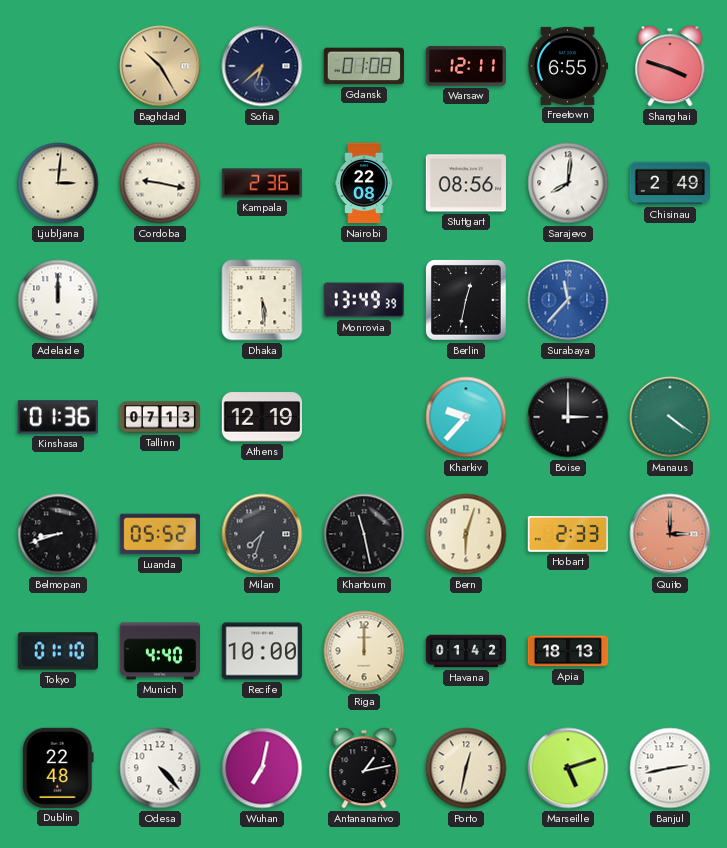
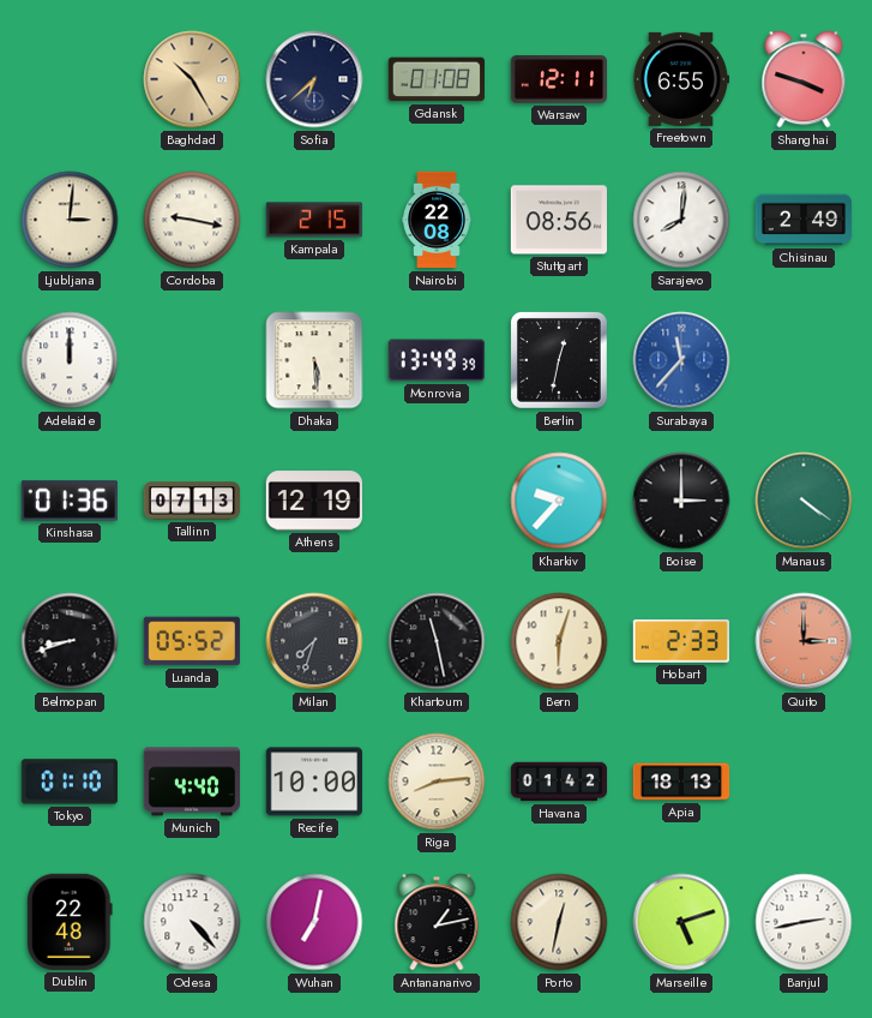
Kampala: 2:36 -> 2:15 (314, 220)
Riga: 12:00 -> 8:14 (437, 782)
